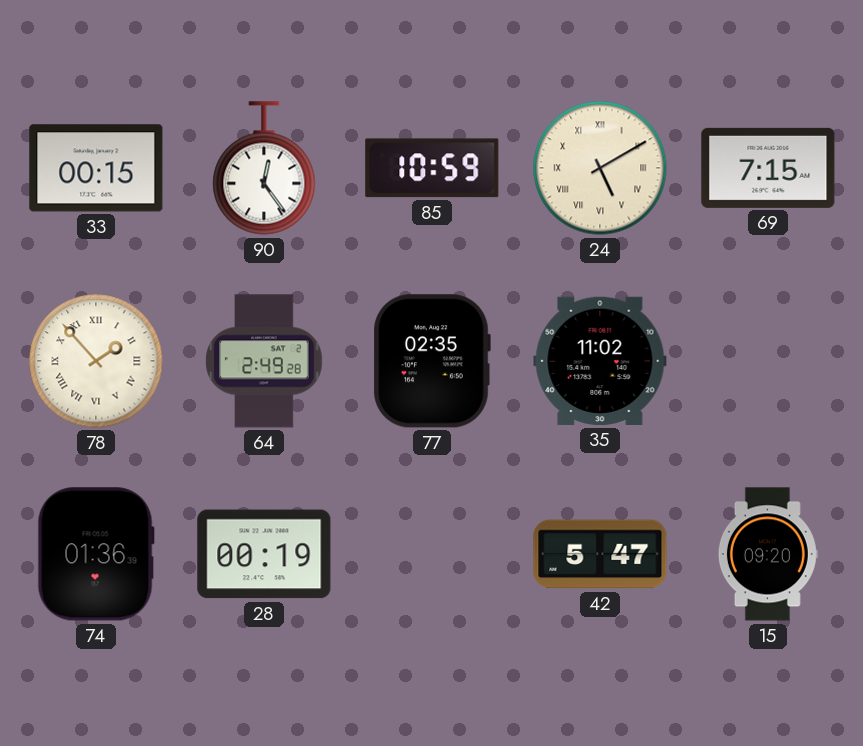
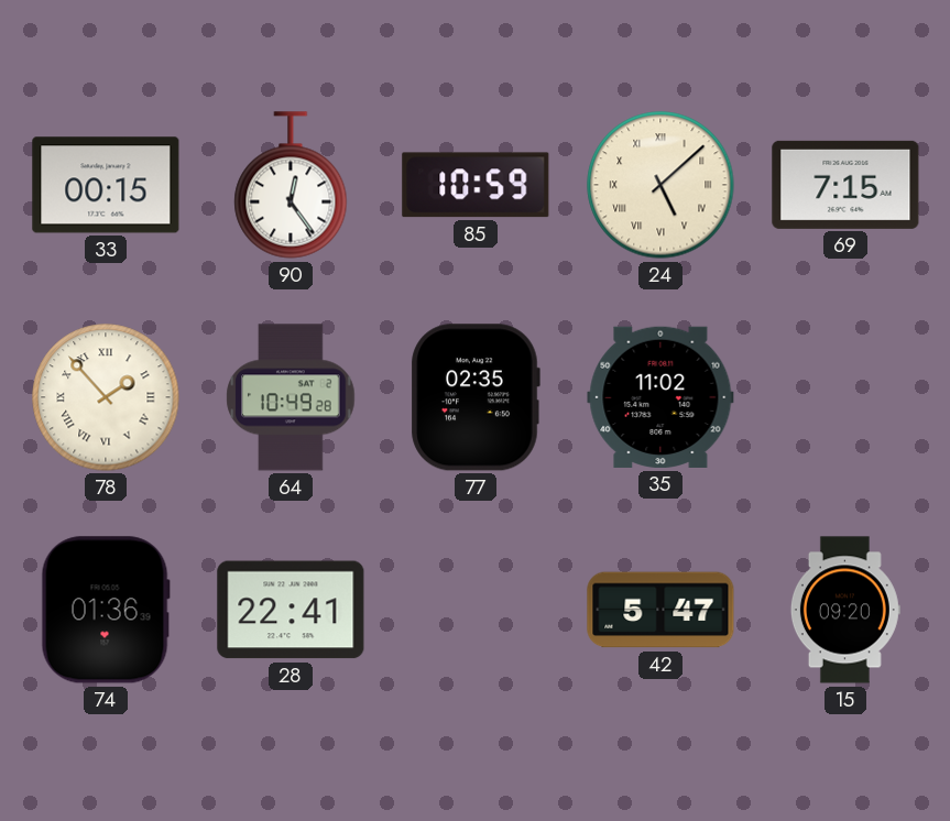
24: 5:10 -> 5:08 (660, 185)
64: 2:49 -> 10:49 (291, 397)
28: 00:19 -> 22:41 (291, 610)
